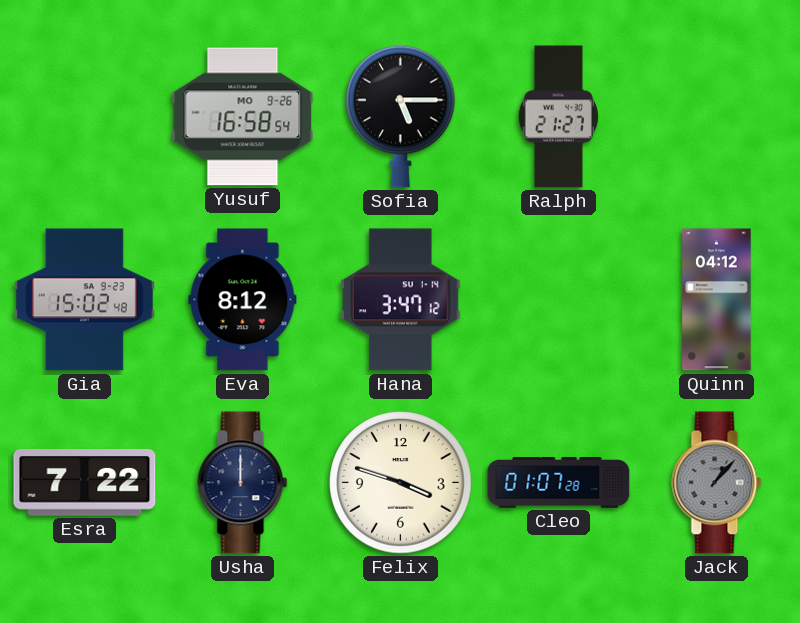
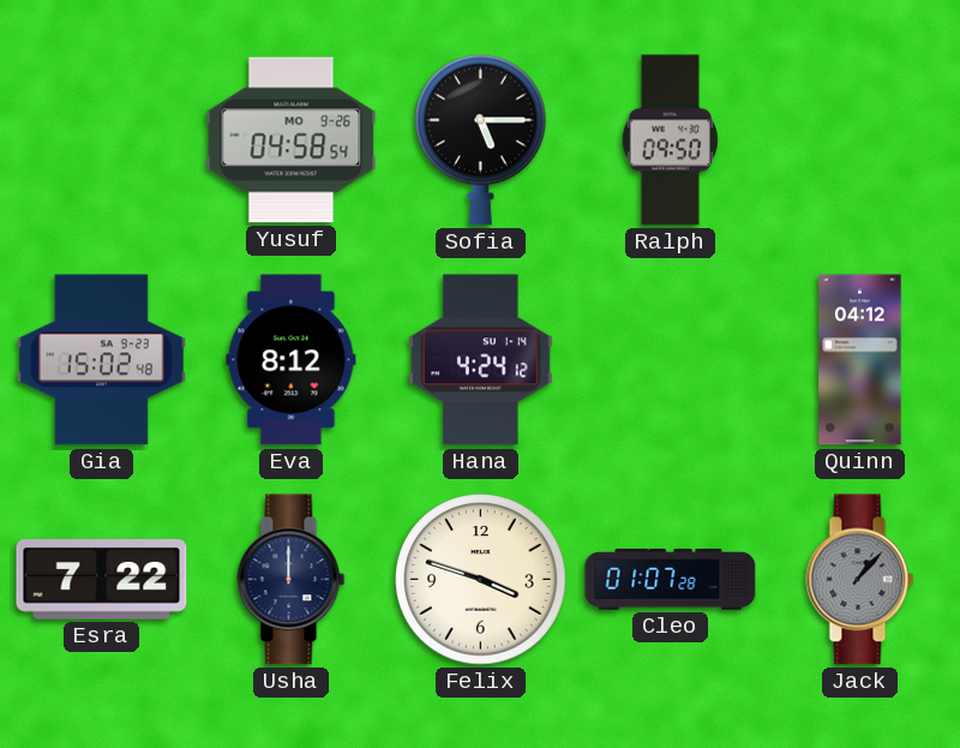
Yusuf: 16:58 -> 04:58 (292, 140)
Ralph: 21:27 -> 09:50 (670, 140)
Hana: 3:47 -> 4:24 (480, 360)
